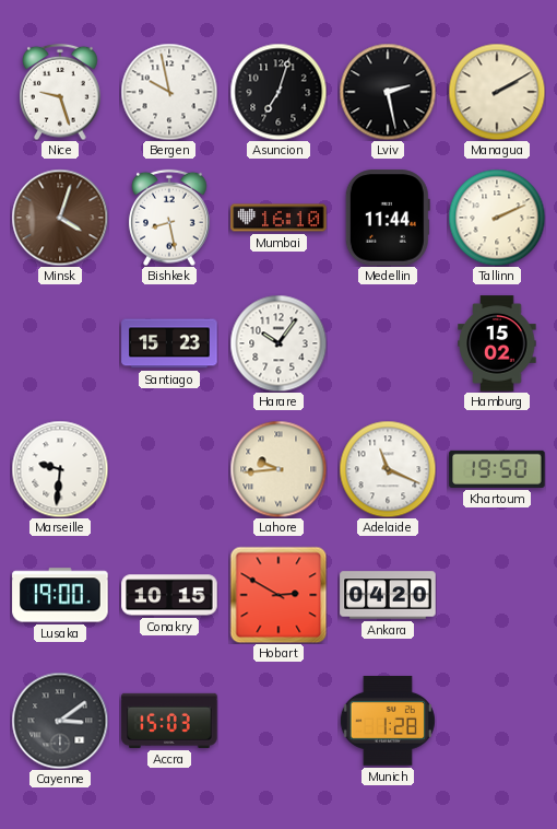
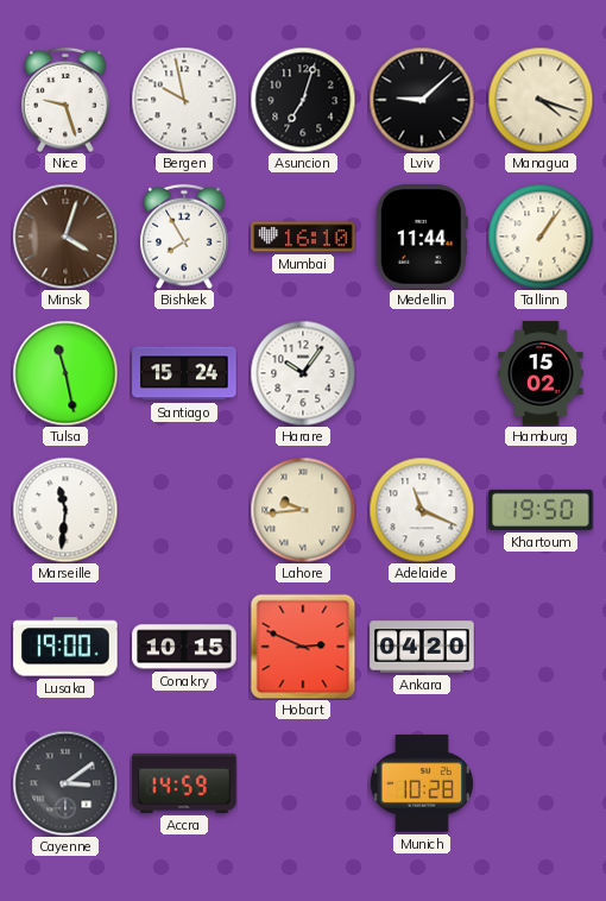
Lviv: 2:28 -> 9:08 (422, 100)
Managua: 2:10 -> 4:18 (541, 100)
Bishkek: 8:28 -> 7:55 (184, 237)
Tallinn: 2:11 -> 1:06 (541, 237)
Tulsa: none -> 11:28 (65, 373)
Santiago: 15:23 -> 15:24 (184, 373)
Marseille: 9:31 -> 11:31 (65, 510)
Hobart: 2:50 -> 2:49 (303, 647)
Accra: 15:03 -> 14:59 (184, 783)
Munich: 1:28 -> 10:28 (422, 783)
